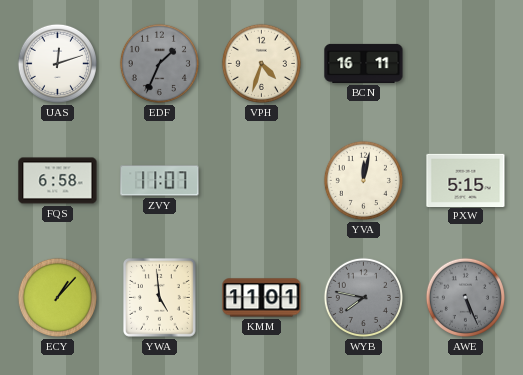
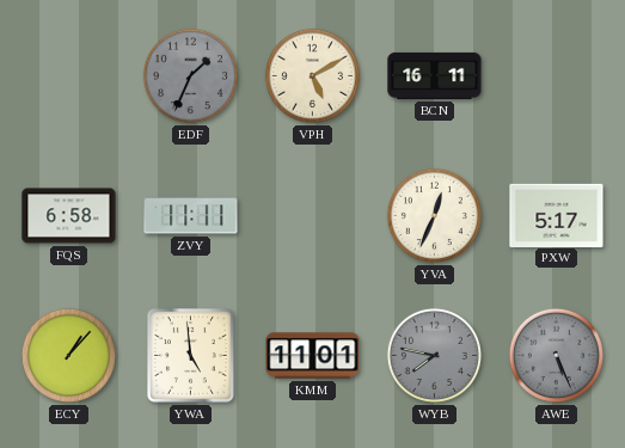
UAS: 12:12 -> none (57, 63)
VPH: 4:33 -> 5:10 (312, 75)
ZVY: 11:07 -> 11:11 (191, 216)
YVA: 12:02 -> 12:34 (434, 215)
PXW: 5:15 -> 5:17 (557, 215)
